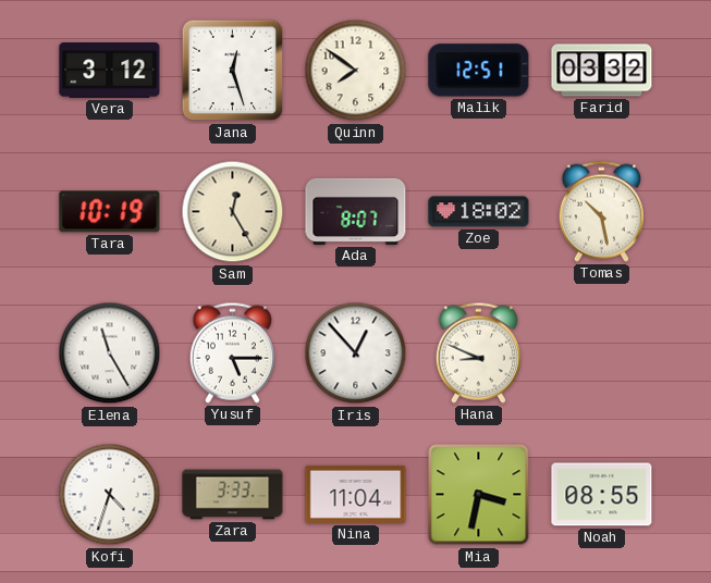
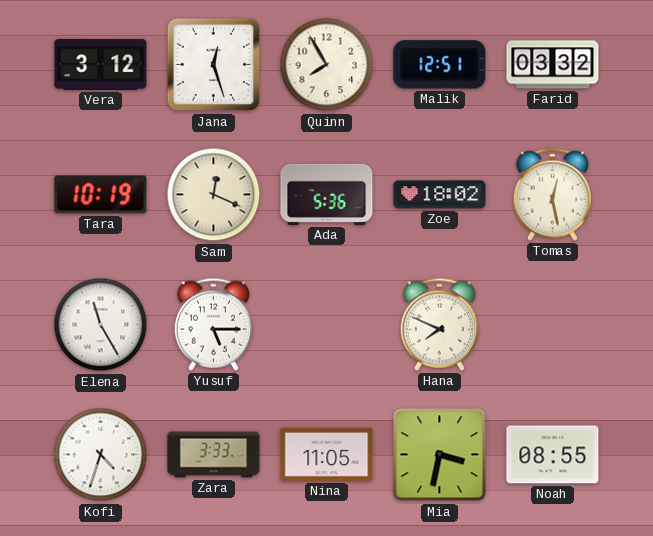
Quinn: 7:51 -> 7:55 (327, 65)
Sam: 12:25 -> 12:19 (214, 195)
Ada: 8:07 -> 5:36 (327, 194)
Tomas: 10:28 -> 12:28 (552, 194)
Iris: 12:53 -> none (356, 353)
Hana: 8:49 -> 7:49 (439, 324)
Nina: 11:04 -> 11:05 (327, 454)
